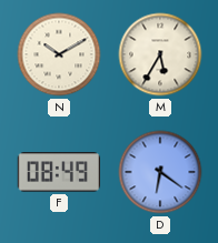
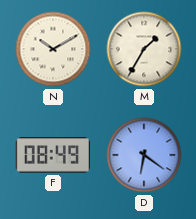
M: 5:35 -> 1:35 (144, 49)
